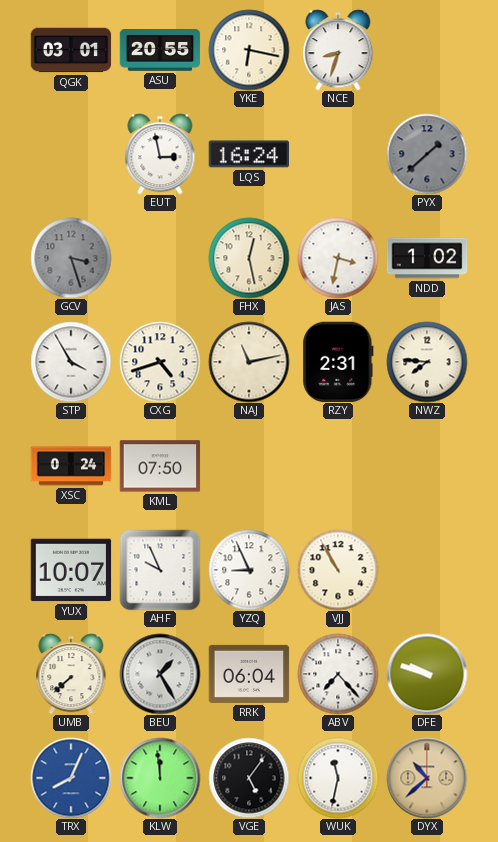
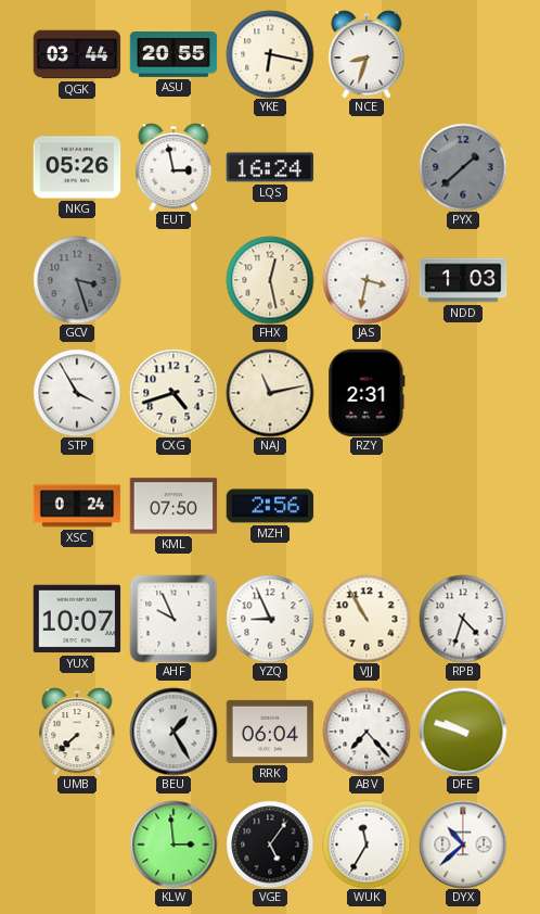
QGK: 03:01 -> 03:44 (77, 54)
NKG: none -> 05:26 (77, 167)
NDD: 1:02 -> 1:03 (463, 280)
NWZ: 7:46 -> none (427, 362)
MZH: none -> 2:56 (270, 506)
RPB: none -> 4:33 (463, 619)
TRX: 8:04 -> none (71, 778)
KLW: 11:59 -> 2:59 (173, 845)
WUK: 11:32 -> 11:35 (367, 845)
DYX dial: champagne -> white (463, 845)
